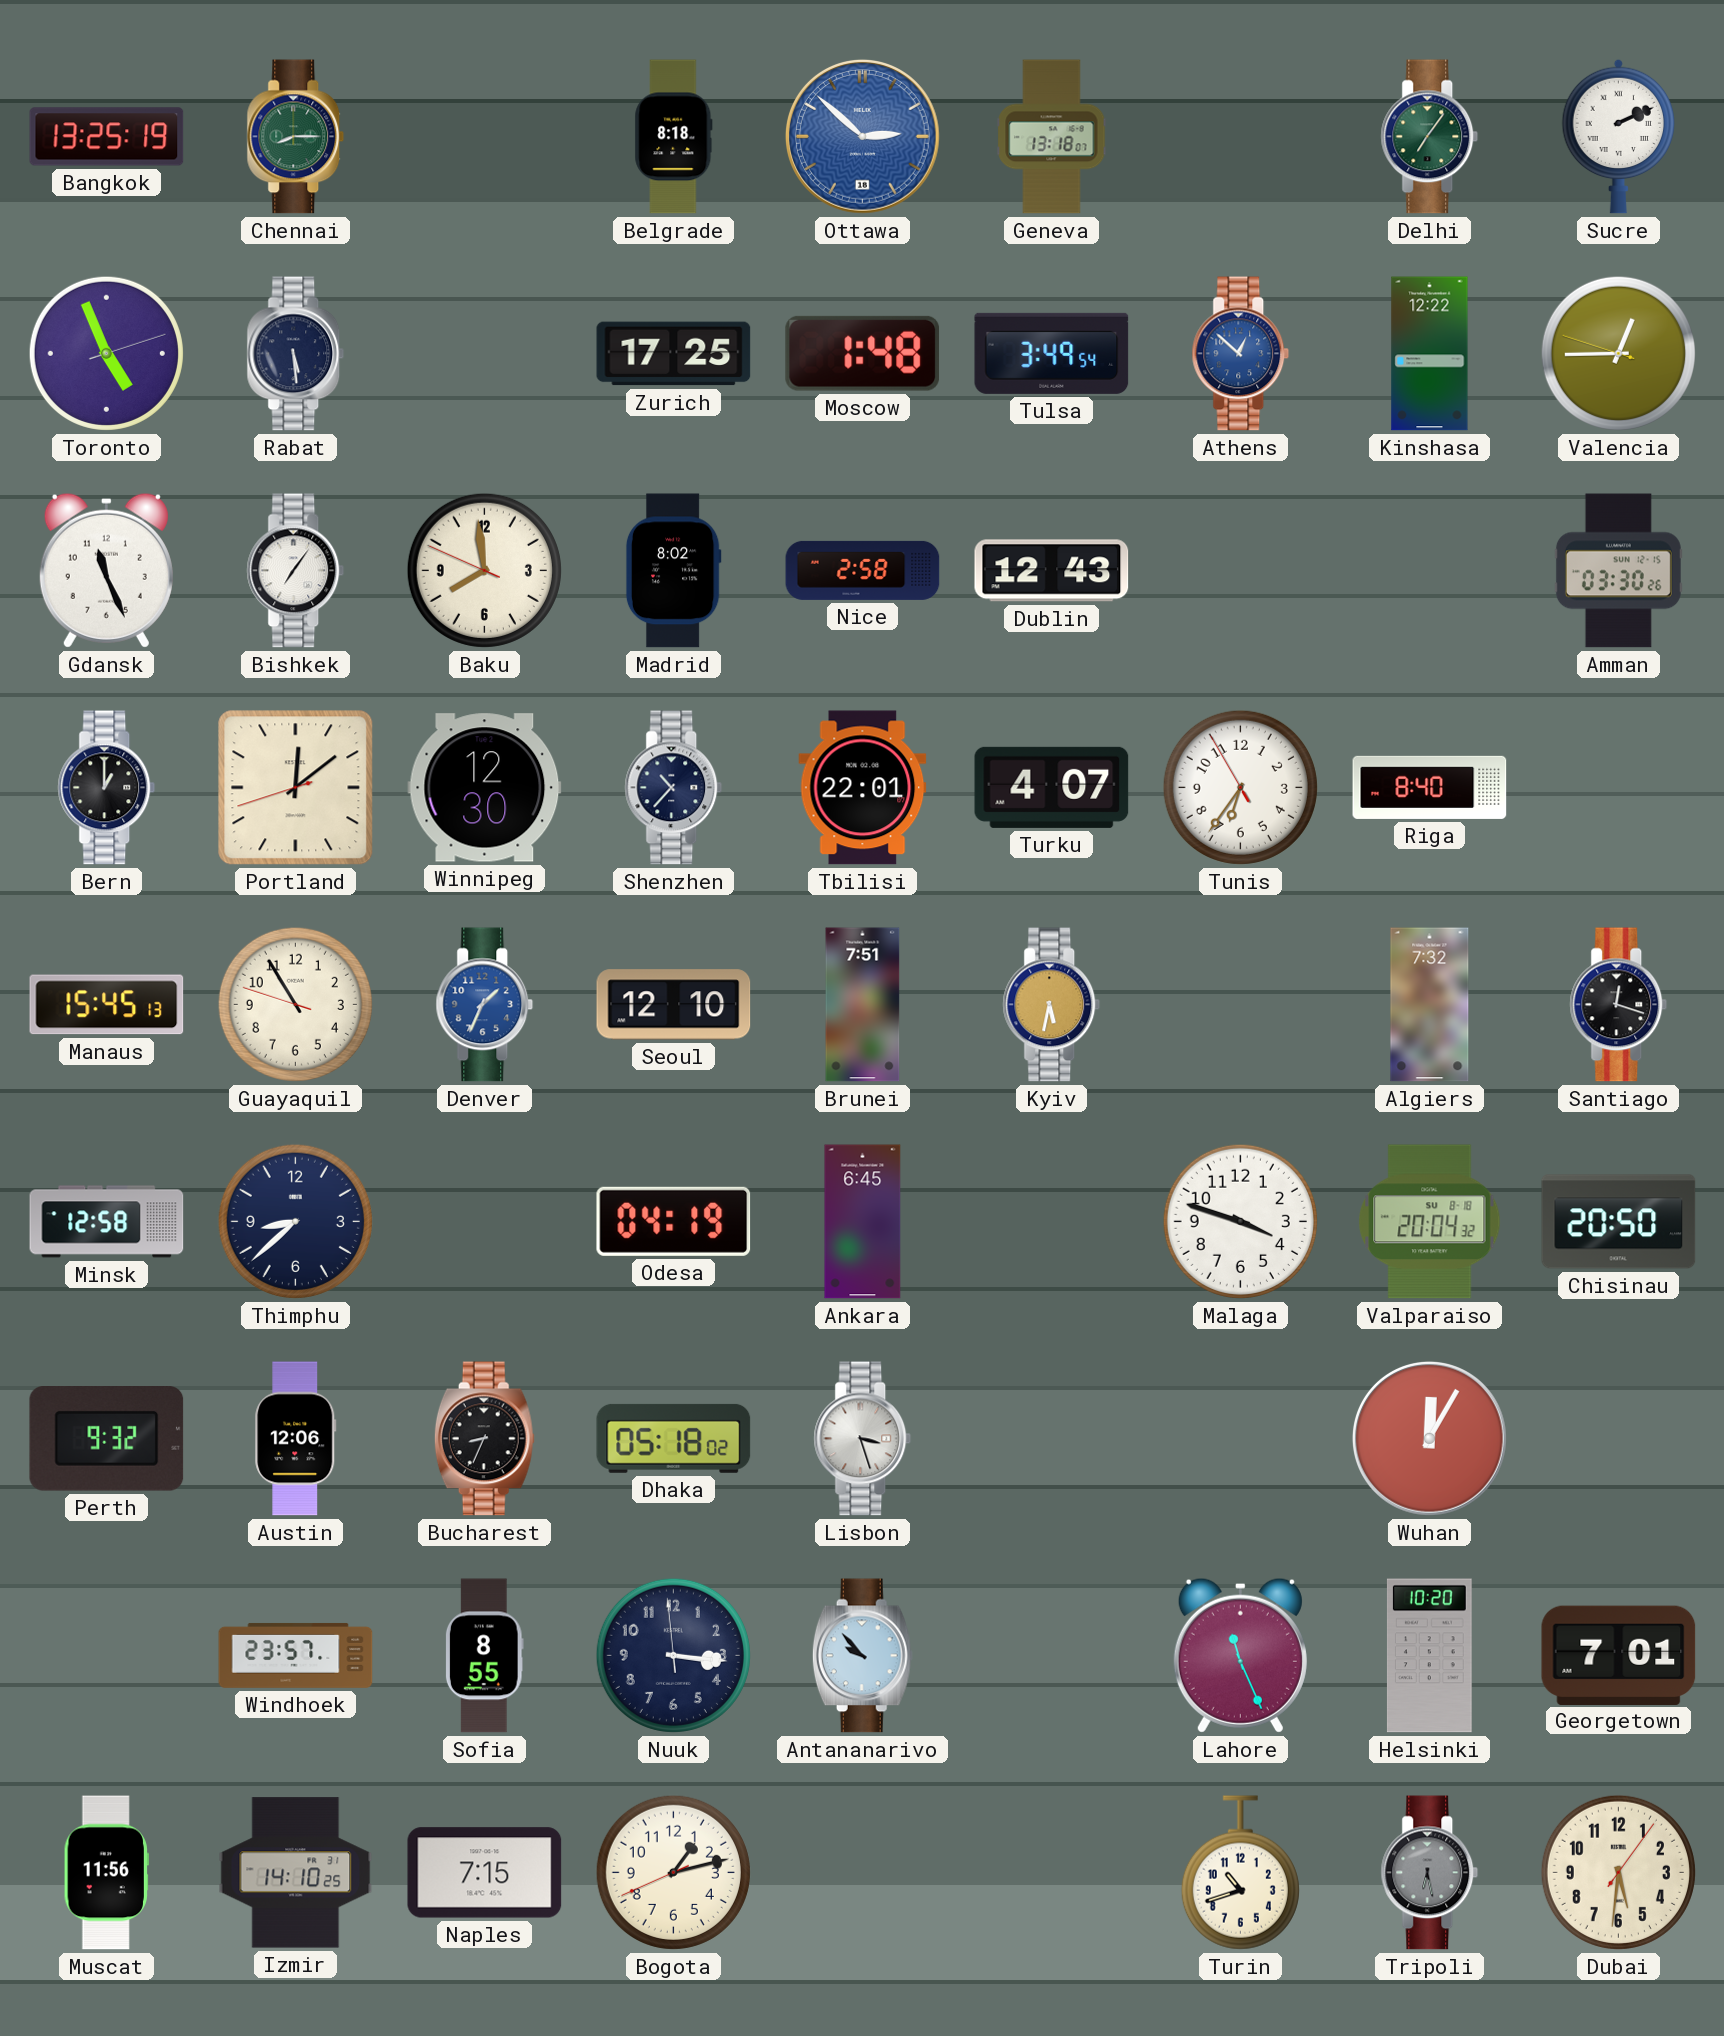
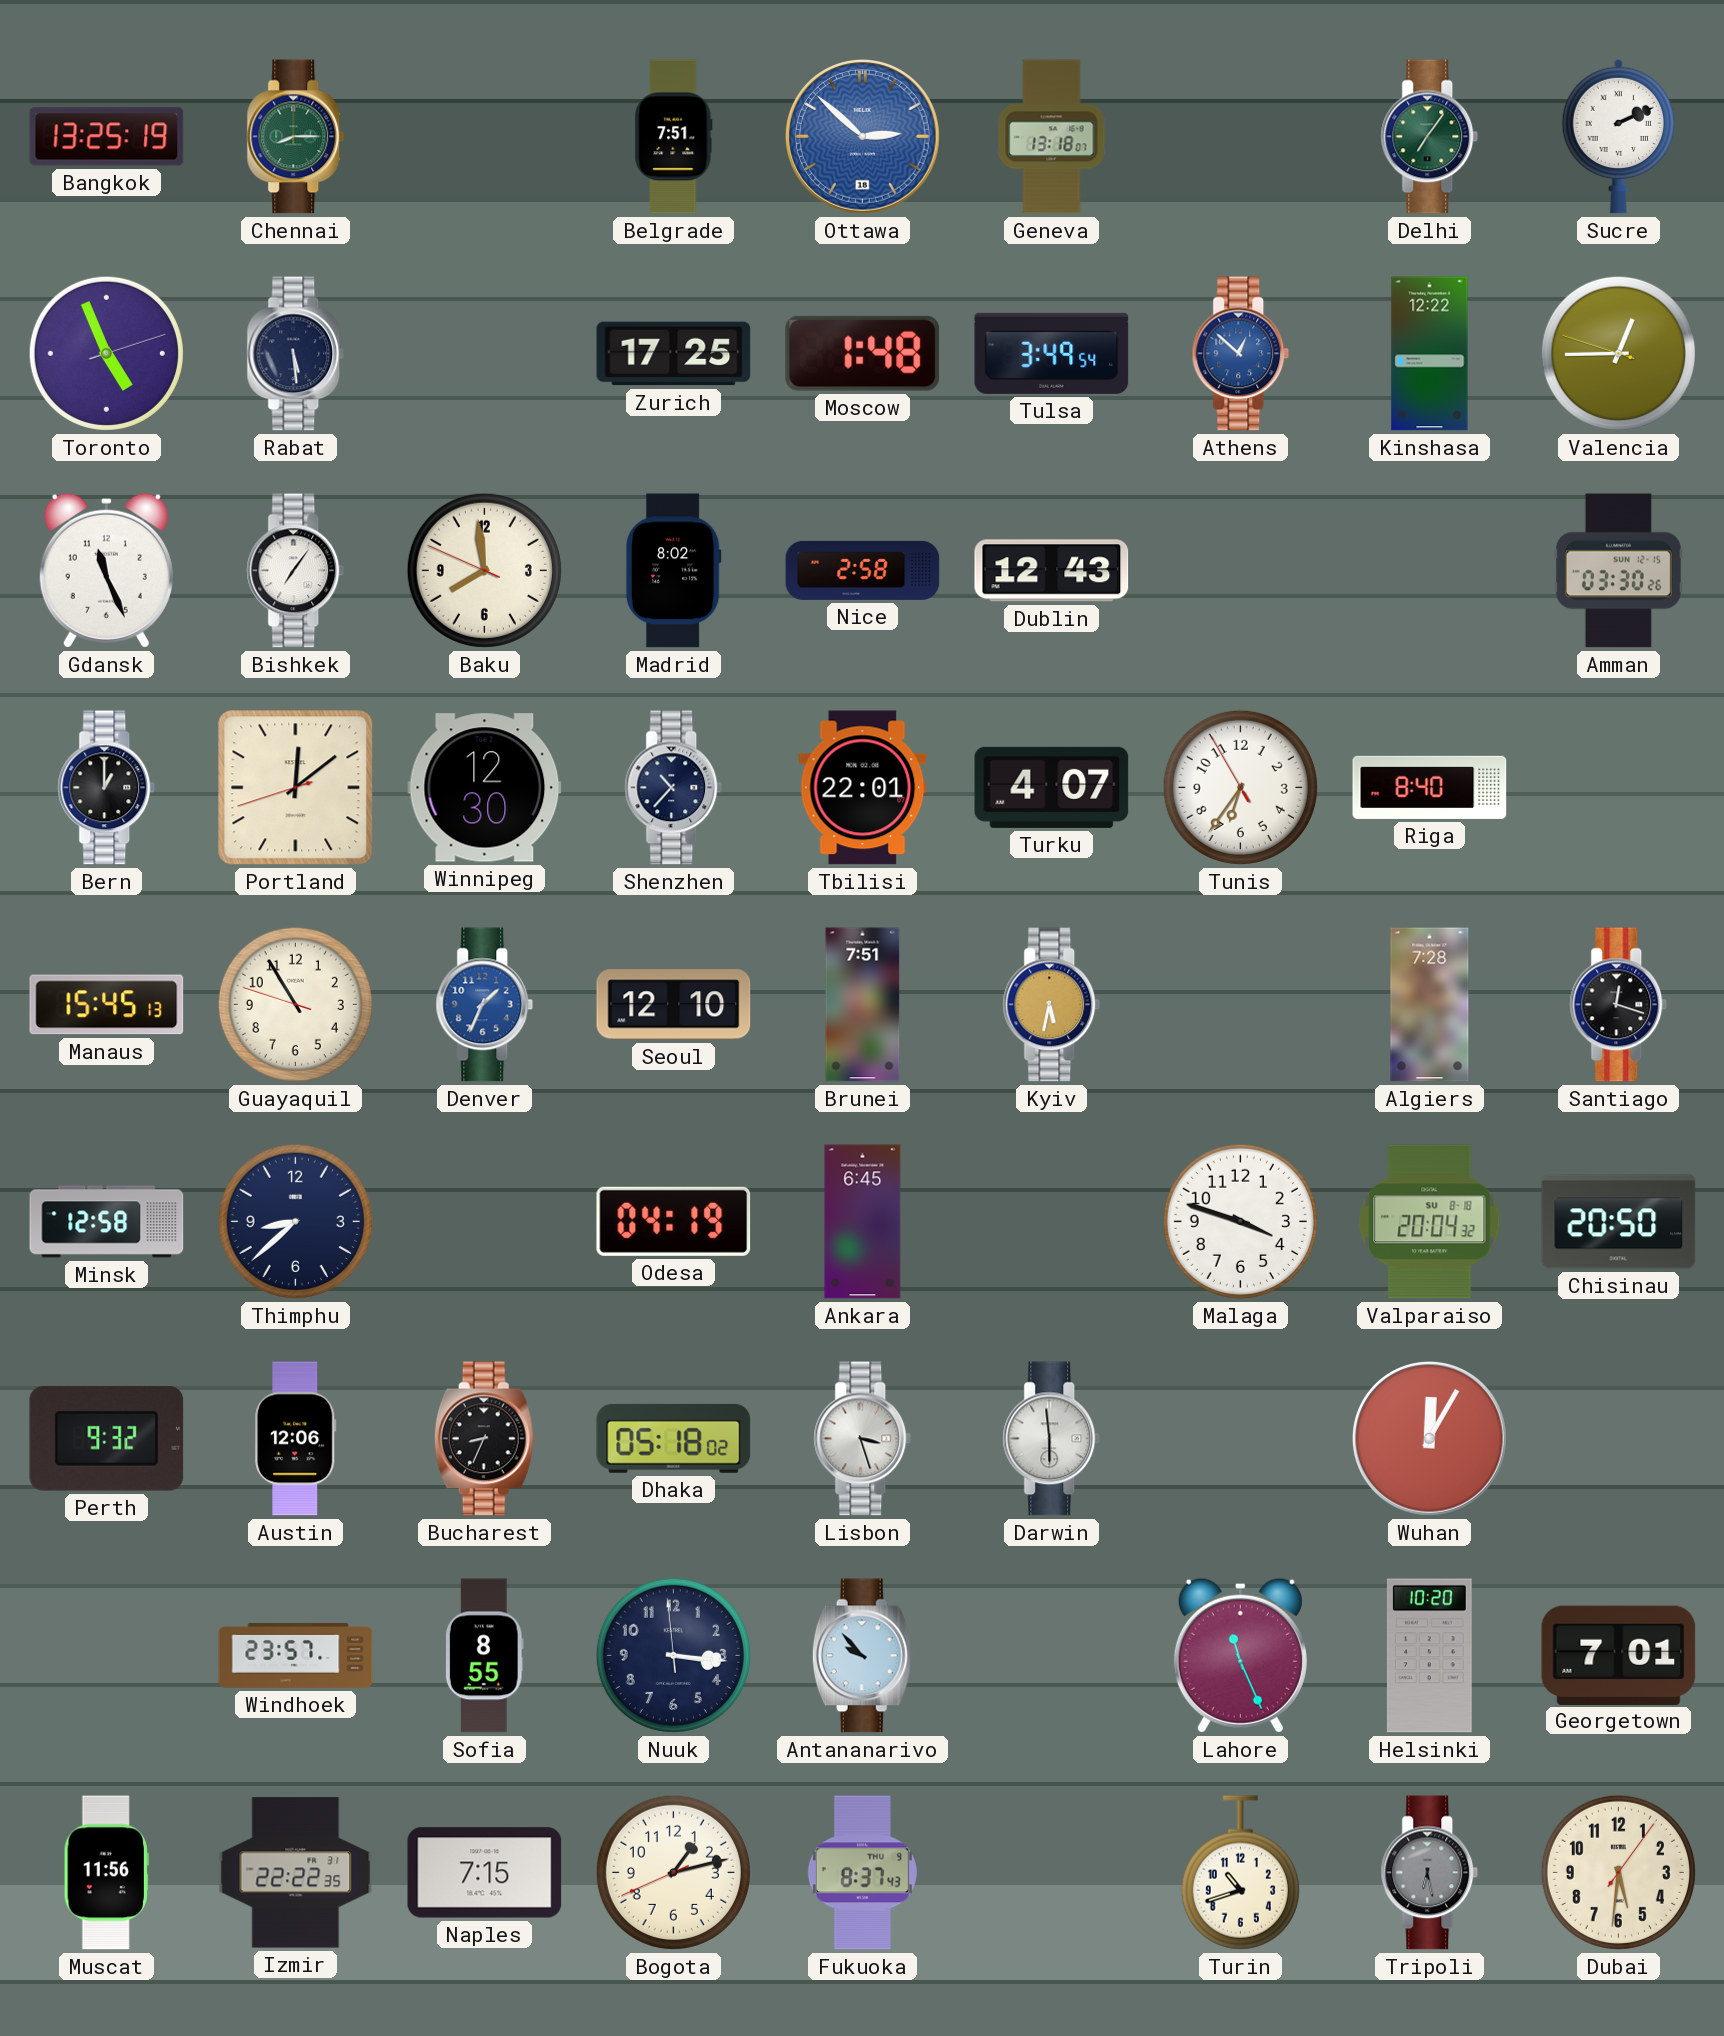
Belgrade: 8:18 -> 7:51 (674, 137)
Algiers: 7:32 -> 7:28 (1430, 1005)
Darwin: none -> 5:59 (1052, 1439)
Izmir: 14:10 -> 22:22 (296, 1873)
Fukuoka: none -> 8:37 (862, 1873)
